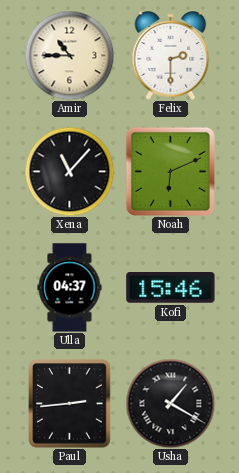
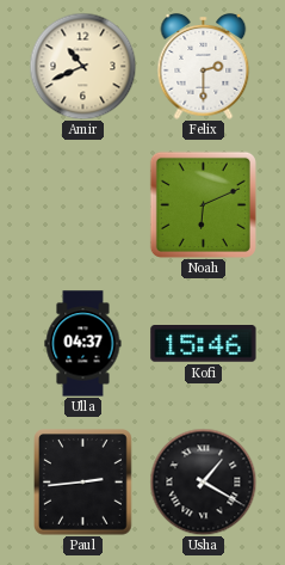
Amir: 10:45 -> 10:41 (82, 66)
Xena: 11:07 -> none (69, 171)
